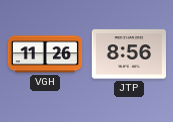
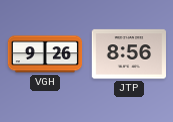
VGH: 11:26 -> 9:26 (45, 54)
